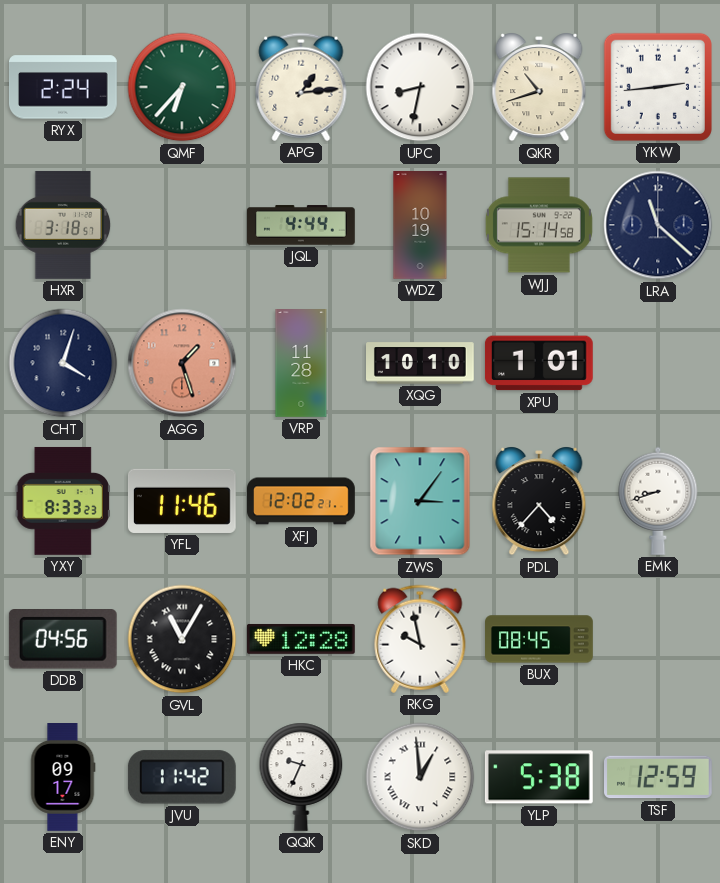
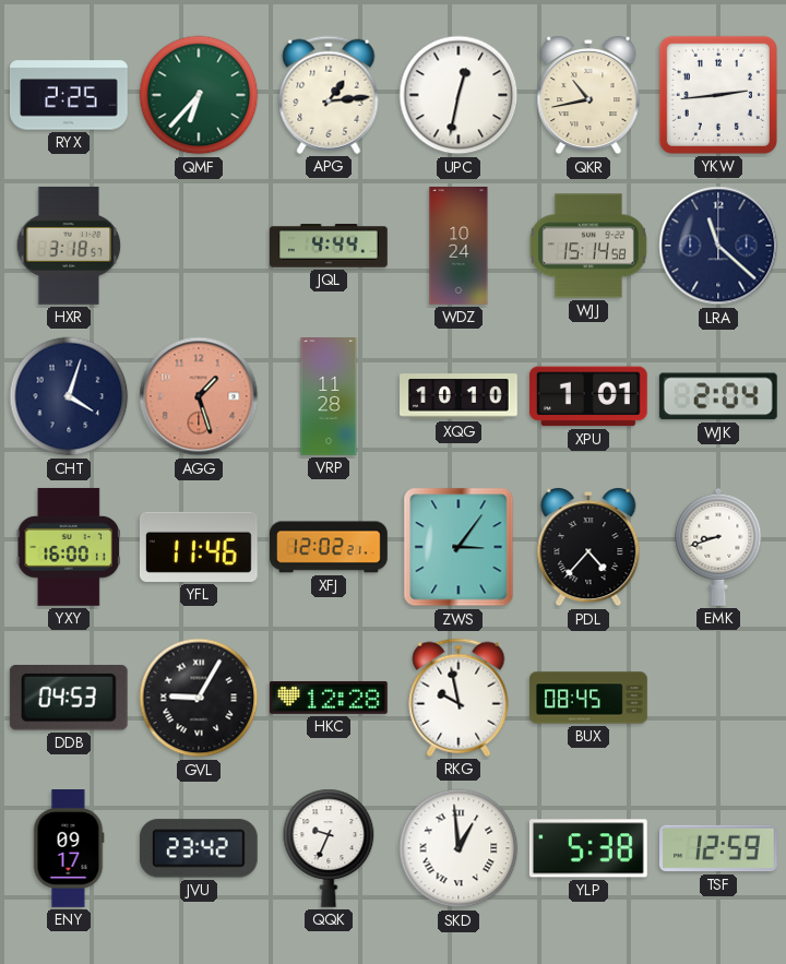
RYX: 2:24 -> 2:25 (70, 95)
UPC: 8:32 -> 12:32 (458, 95)
QKR: 10:42 -> 10:43 (588, 95)
WDZ: 10:19 -> 10:24 (458, 247)
WJK: none -> 2:04 (718, 396)
YXY: 8:33 -> 16:00 (69, 547)
DDB: 04:56 -> 04:53 (69, 699)
GVL: 11:05 -> 9:05 (199, 698)
JVU: 11:42 -> 23:42 (199, 848)
